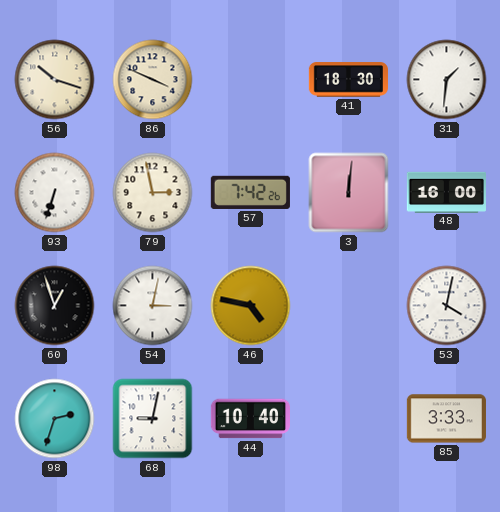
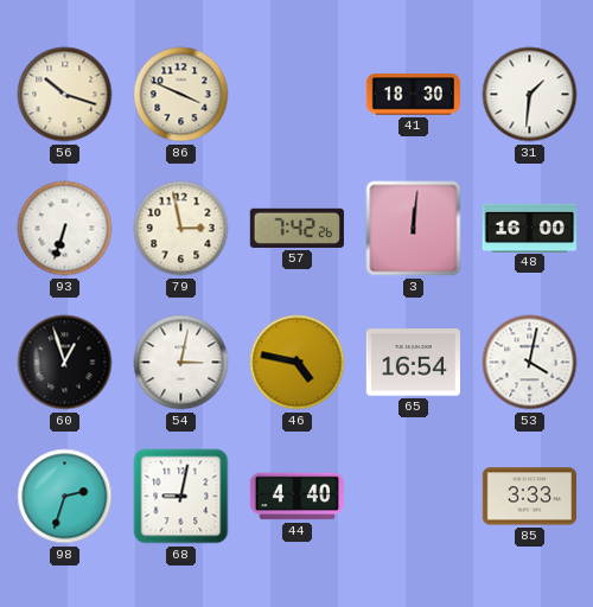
65: none -> 16:54 (413, 363)
44: 10:40 -> 4:40 (296, 497)
